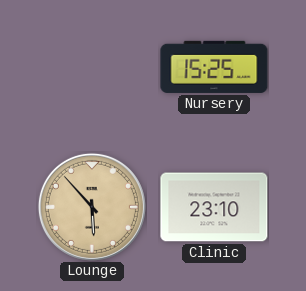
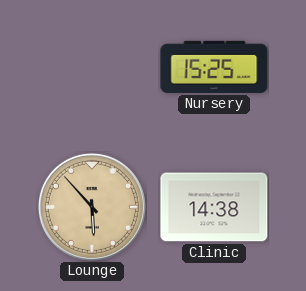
Clinic: 23:10 -> 14:38 (214, 207)
